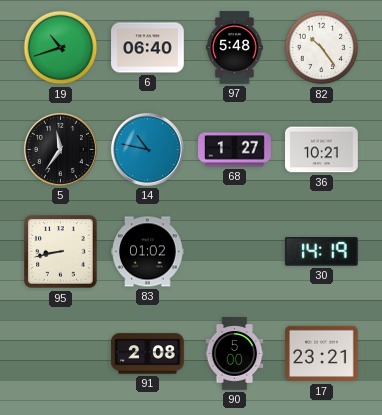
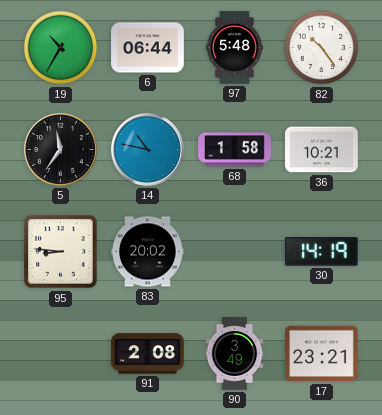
19: 10:42 -> 10:35 (61, 48)
6: 06:40 -> 06:44 (148, 48)
68: 1:27 -> 1:58 (235, 150)
95: 8:43 -> 8:46 (61, 252)
83: 01:02 -> 20:02 (148, 252)
90: 5:00 -> 3:49 (235, 354)
